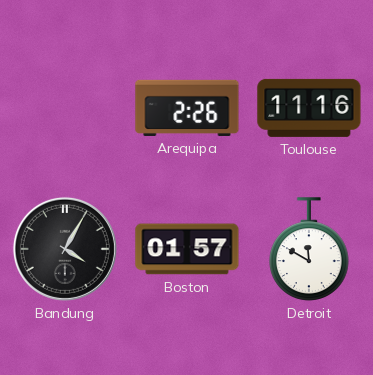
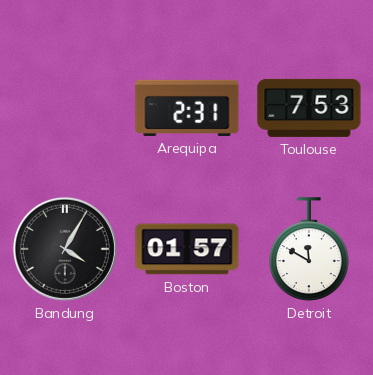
Arequipa: 2:26 -> 2:31 (187, 108)
Toulouse: 11:16 -> 7:53 (309, 108)
